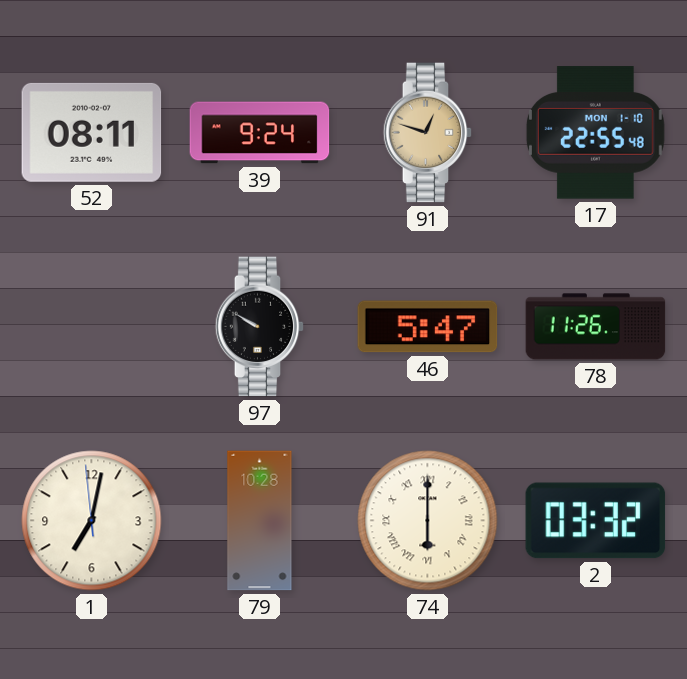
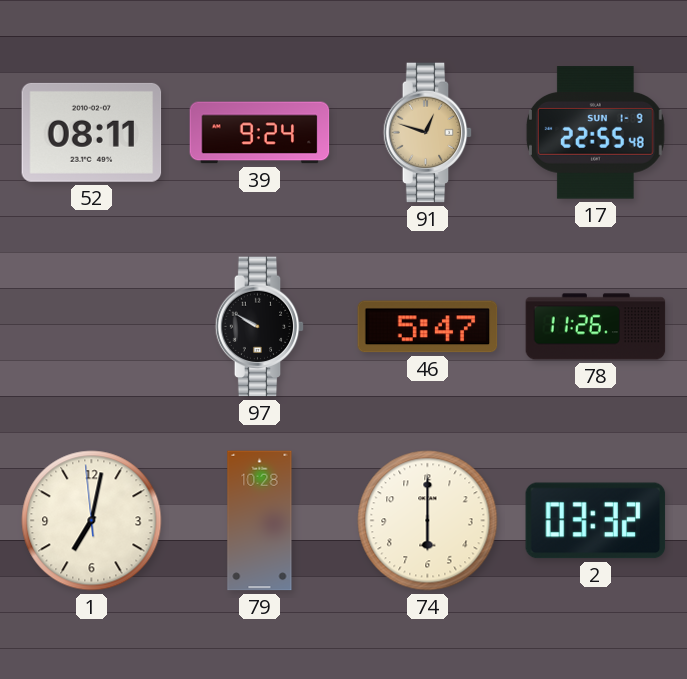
17 date: MON 1-10 -> SUN 1-9 (595, 133)
74 numerals: Roman -> Arabic (428, 521)
